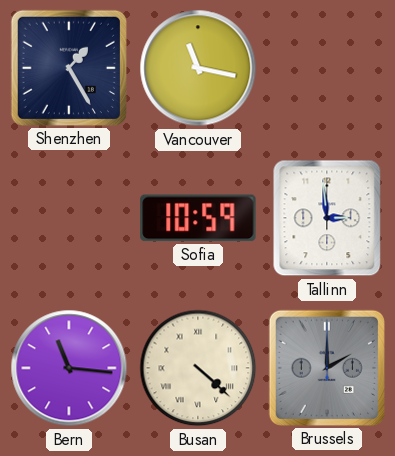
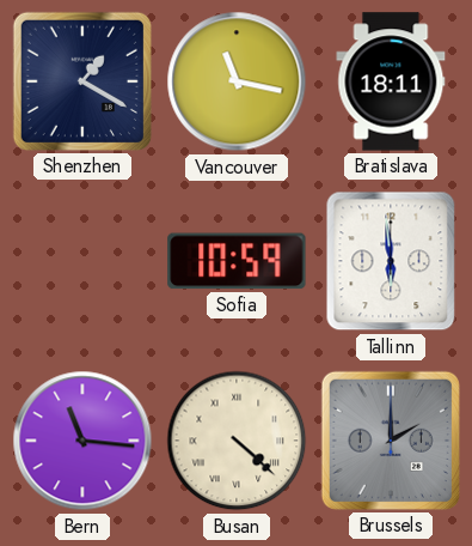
Shenzhen: 1:25 -> 1:20 (82, 81)
Bratislava: none -> 18:11 (391, 81)
Tallinn: 2:59 -> 5:59 (391, 261)
